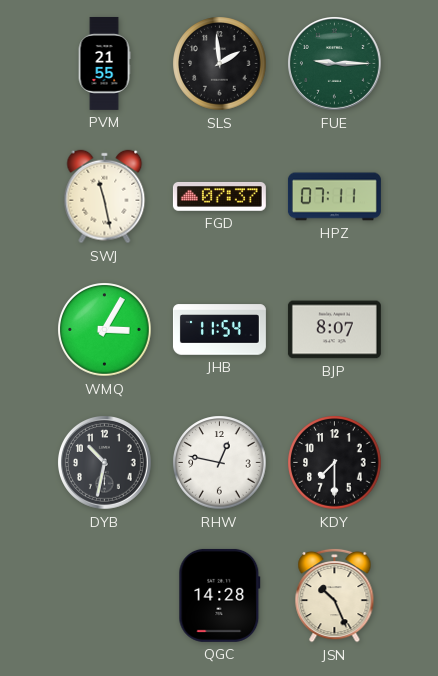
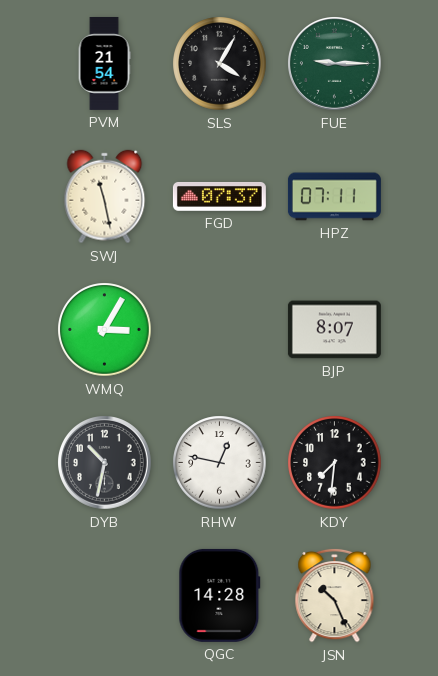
PVM: 21:55 -> 21:54 (104, 63)
SLS: 1:59 -> 4:05 (220, 64)
JHB: 11:54 -> none (219, 330)
KDY: 7:30 -> 7:31 (335, 463)
